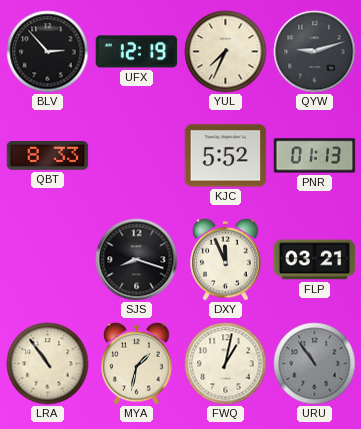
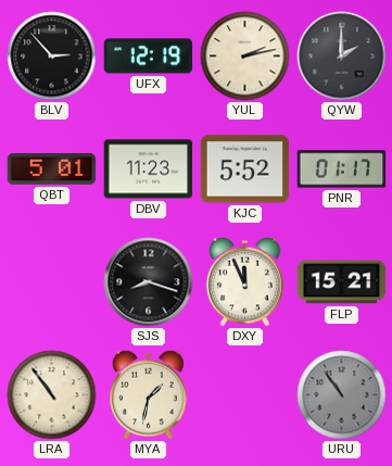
YUL: 7:34 -> 2:13 (245, 56)
QYW: 9:12 -> 2:00 (342, 56)
QBT: 8:33 -> 5:01 (52, 169)
DBV: none -> 11:23 (149, 169)
PNR: 01:13 -> 01:17 (342, 169)
FLP: 03:21 -> 15:21 (342, 282)
FWQ: 1:02 -> none (226, 364)
